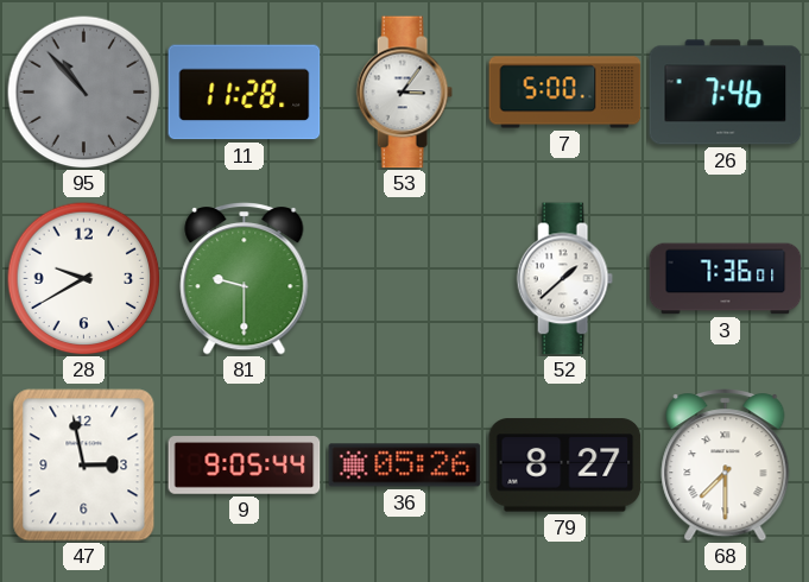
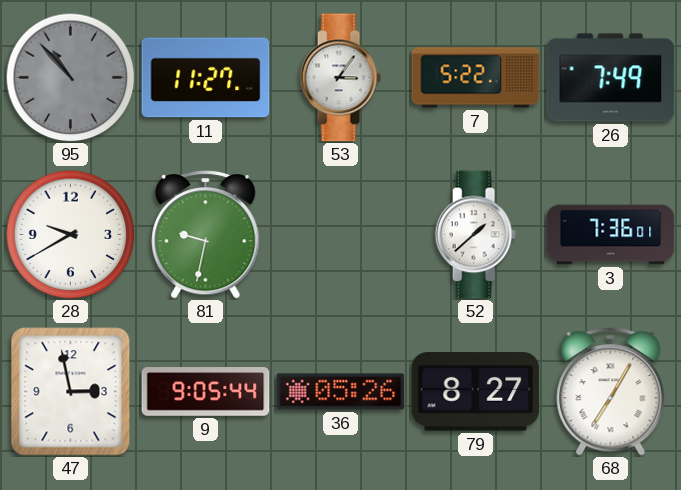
11: 11:28 -> 11:27 (206, 78)
7: 5:00 -> 5:22 (476, 78)
26: 7:46 -> 7:49 (611, 78)
81: 9:30 -> 9:32 (206, 235)
68: 7:30 -> 7:05 (611, 392)
